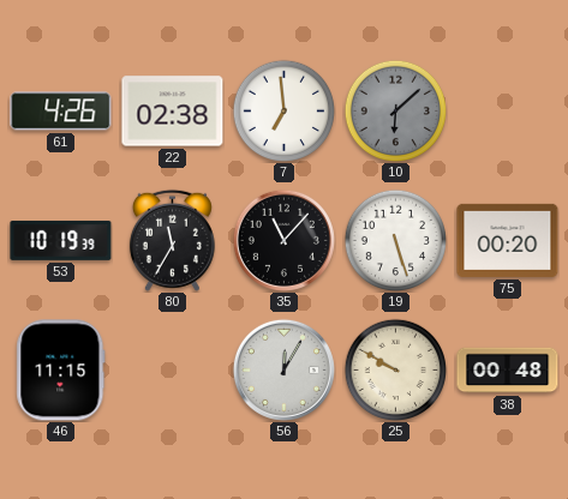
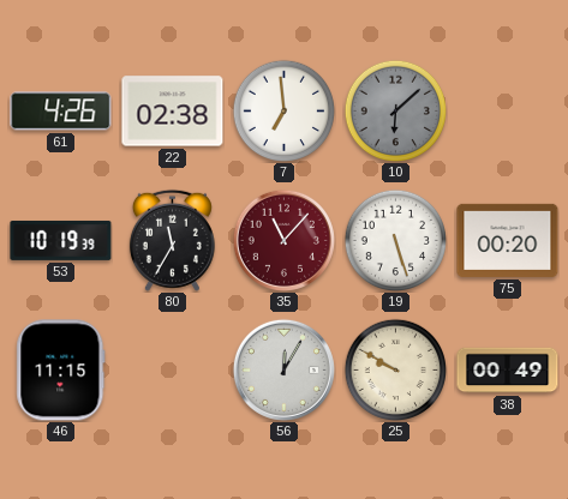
35 dial: black -> burgundy (283, 240)
38: 00:48 -> 00:49 (508, 371)
